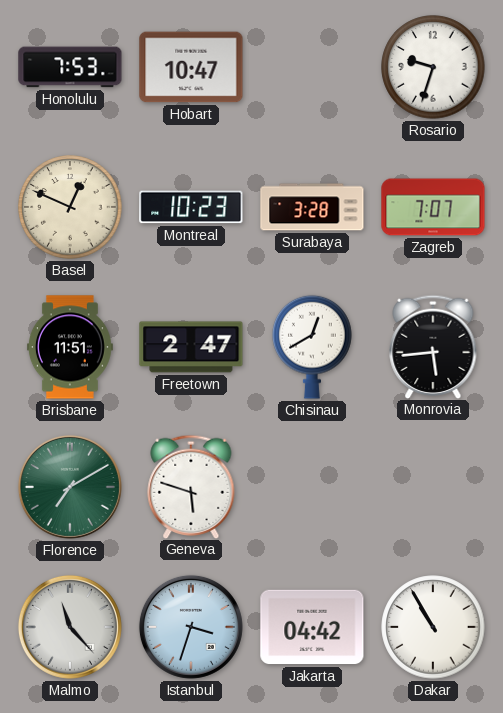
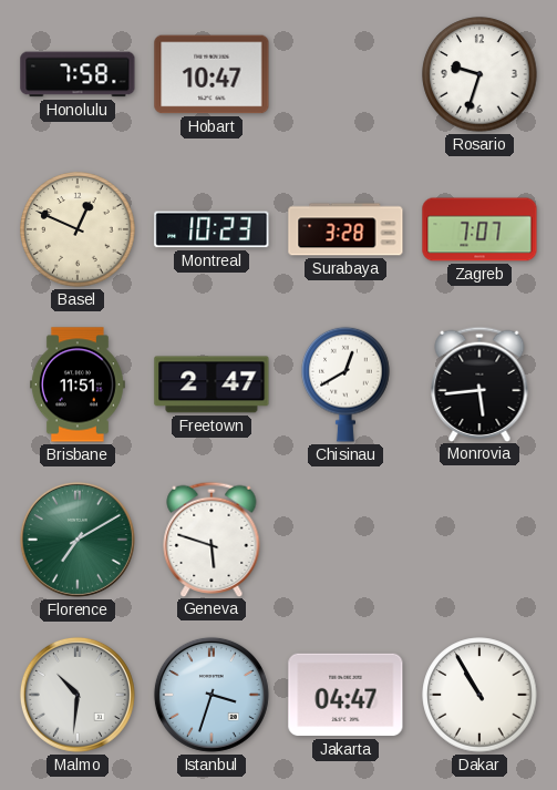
Honolulu: 7:53 -> 7:58 (78, 74)
Malmo: 11:23 -> 10:31 (78, 695)
Jakarta: 04:42 -> 04:47 (345, 695)
